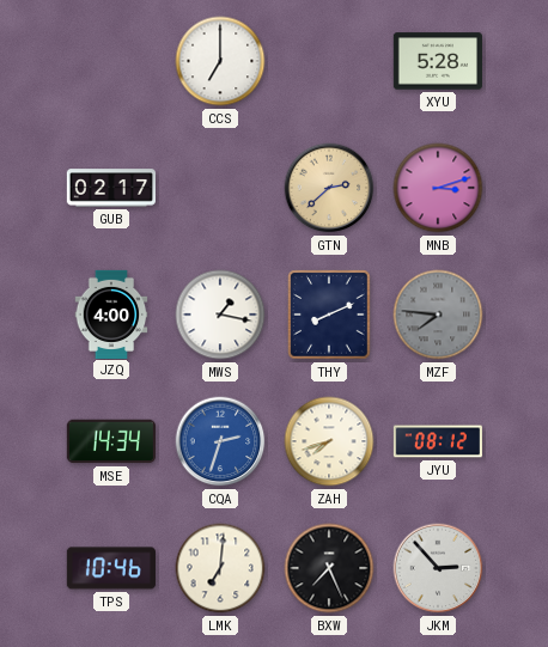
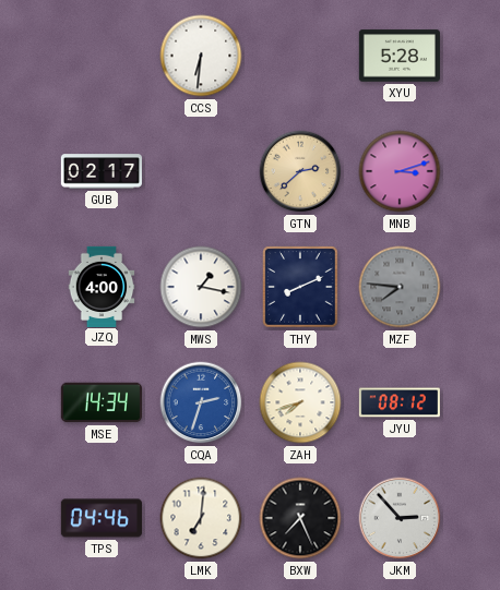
CCS: 7:00 -> 6:31 (201, 56)
TPS: 10:46 -> 04:46 (102, 518)
